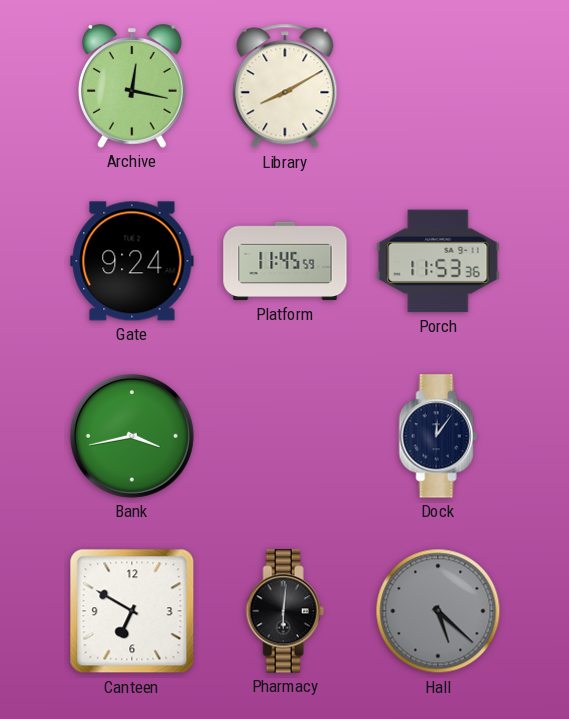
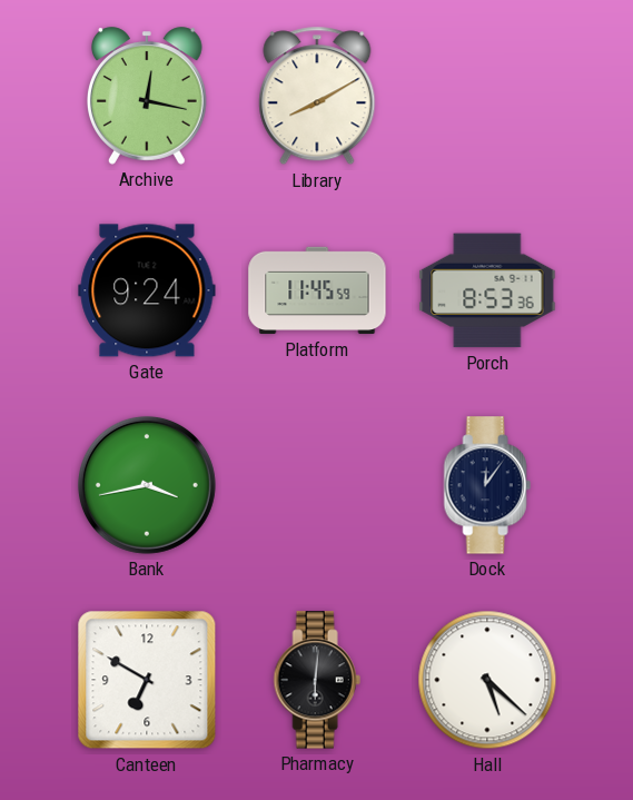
Porch: 11:53 -> 8:53 (487, 290)
Hall dial: grey -> white (487, 680)
